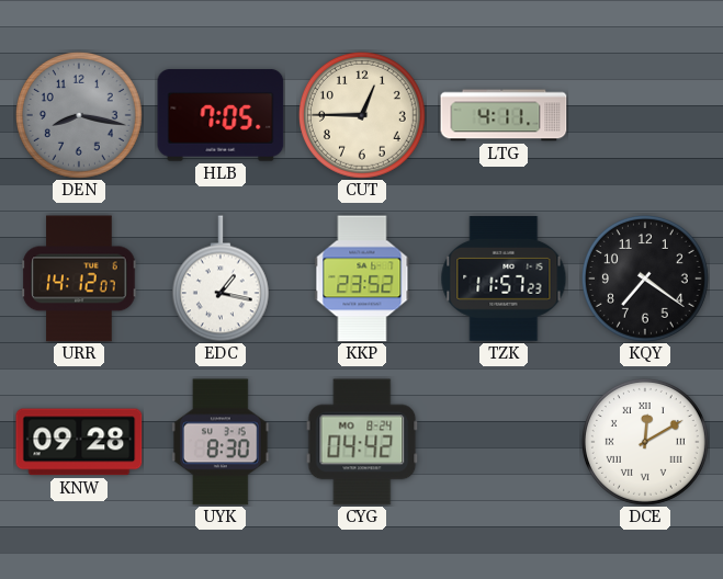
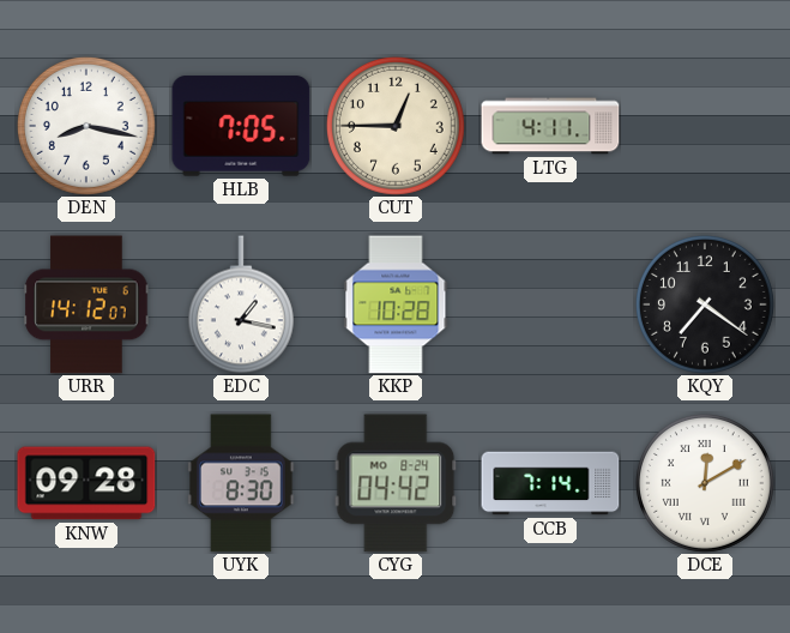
DEN dial: grey -> white (86, 126)
KKP: 23:52 -> 10:28 (396, 305)
TZK: 11:57 -> none (504, 279)
CCB: none -> 7:14 (550, 483)
